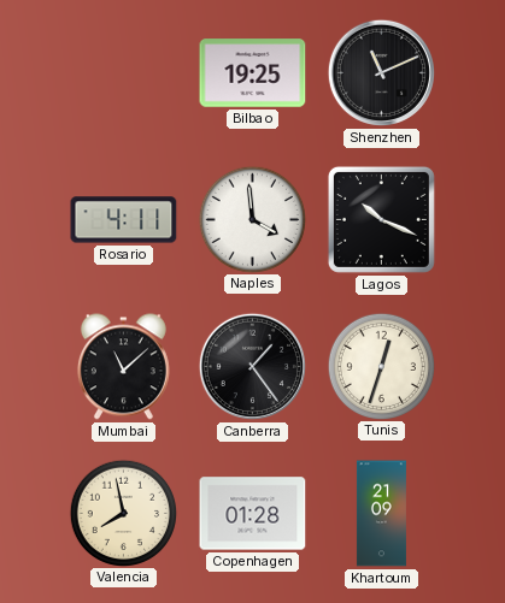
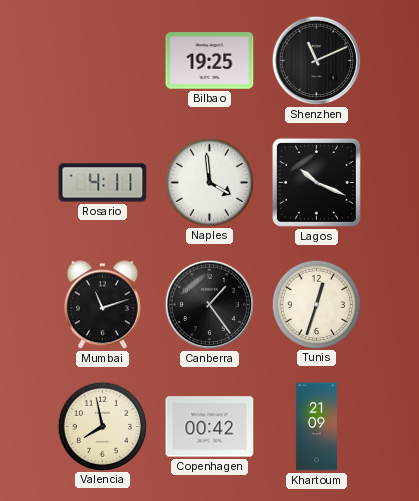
Mumbai: 11:08 -> 11:12 (102, 305)
Copenhagen: 01:28 -> 00:42 (210, 427)
